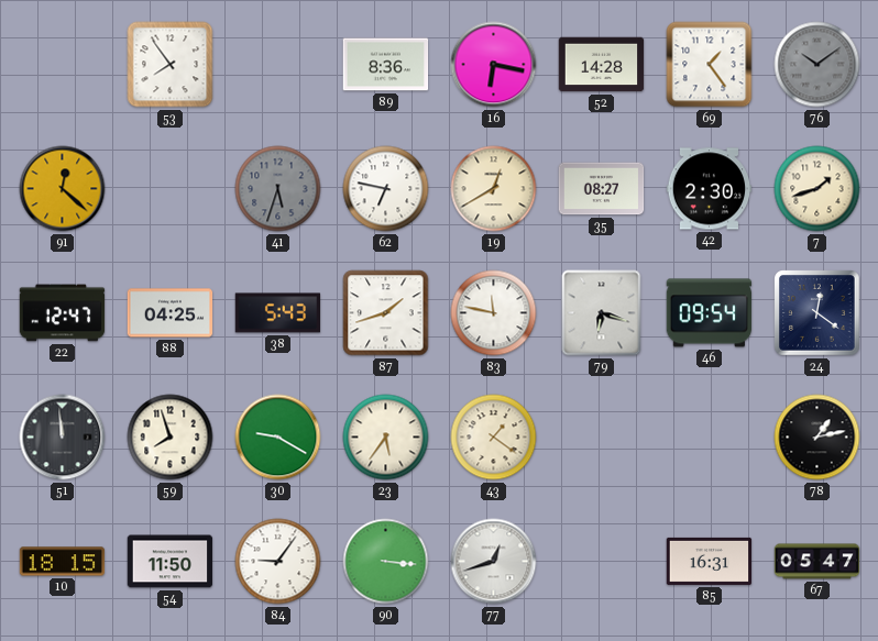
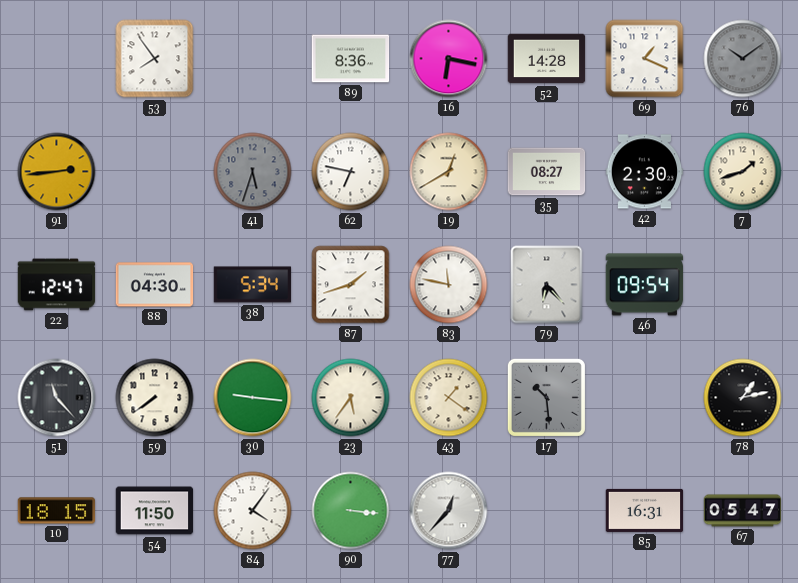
69: 1:24 -> 1:19 (645, 59)
91: 12:22 -> 2:44 (57, 172)
88: 04:25 -> 04:30 (155, 285)
38: 5:43 -> 5:34 (253, 285)
79: 6:18 -> 6:23 (547, 285)
24: 12:21 -> none (817, 313)
51: 11:59 -> 11:23 (57, 398)
59: 7:57 -> 7:39 (155, 398)
30: 9:20 -> 9:16 (253, 398)
17: none -> 10:29 (546, 397)
84: 9:06 -> 4:06 (253, 511)
77: 12:42 -> 12:37 (449, 511)
